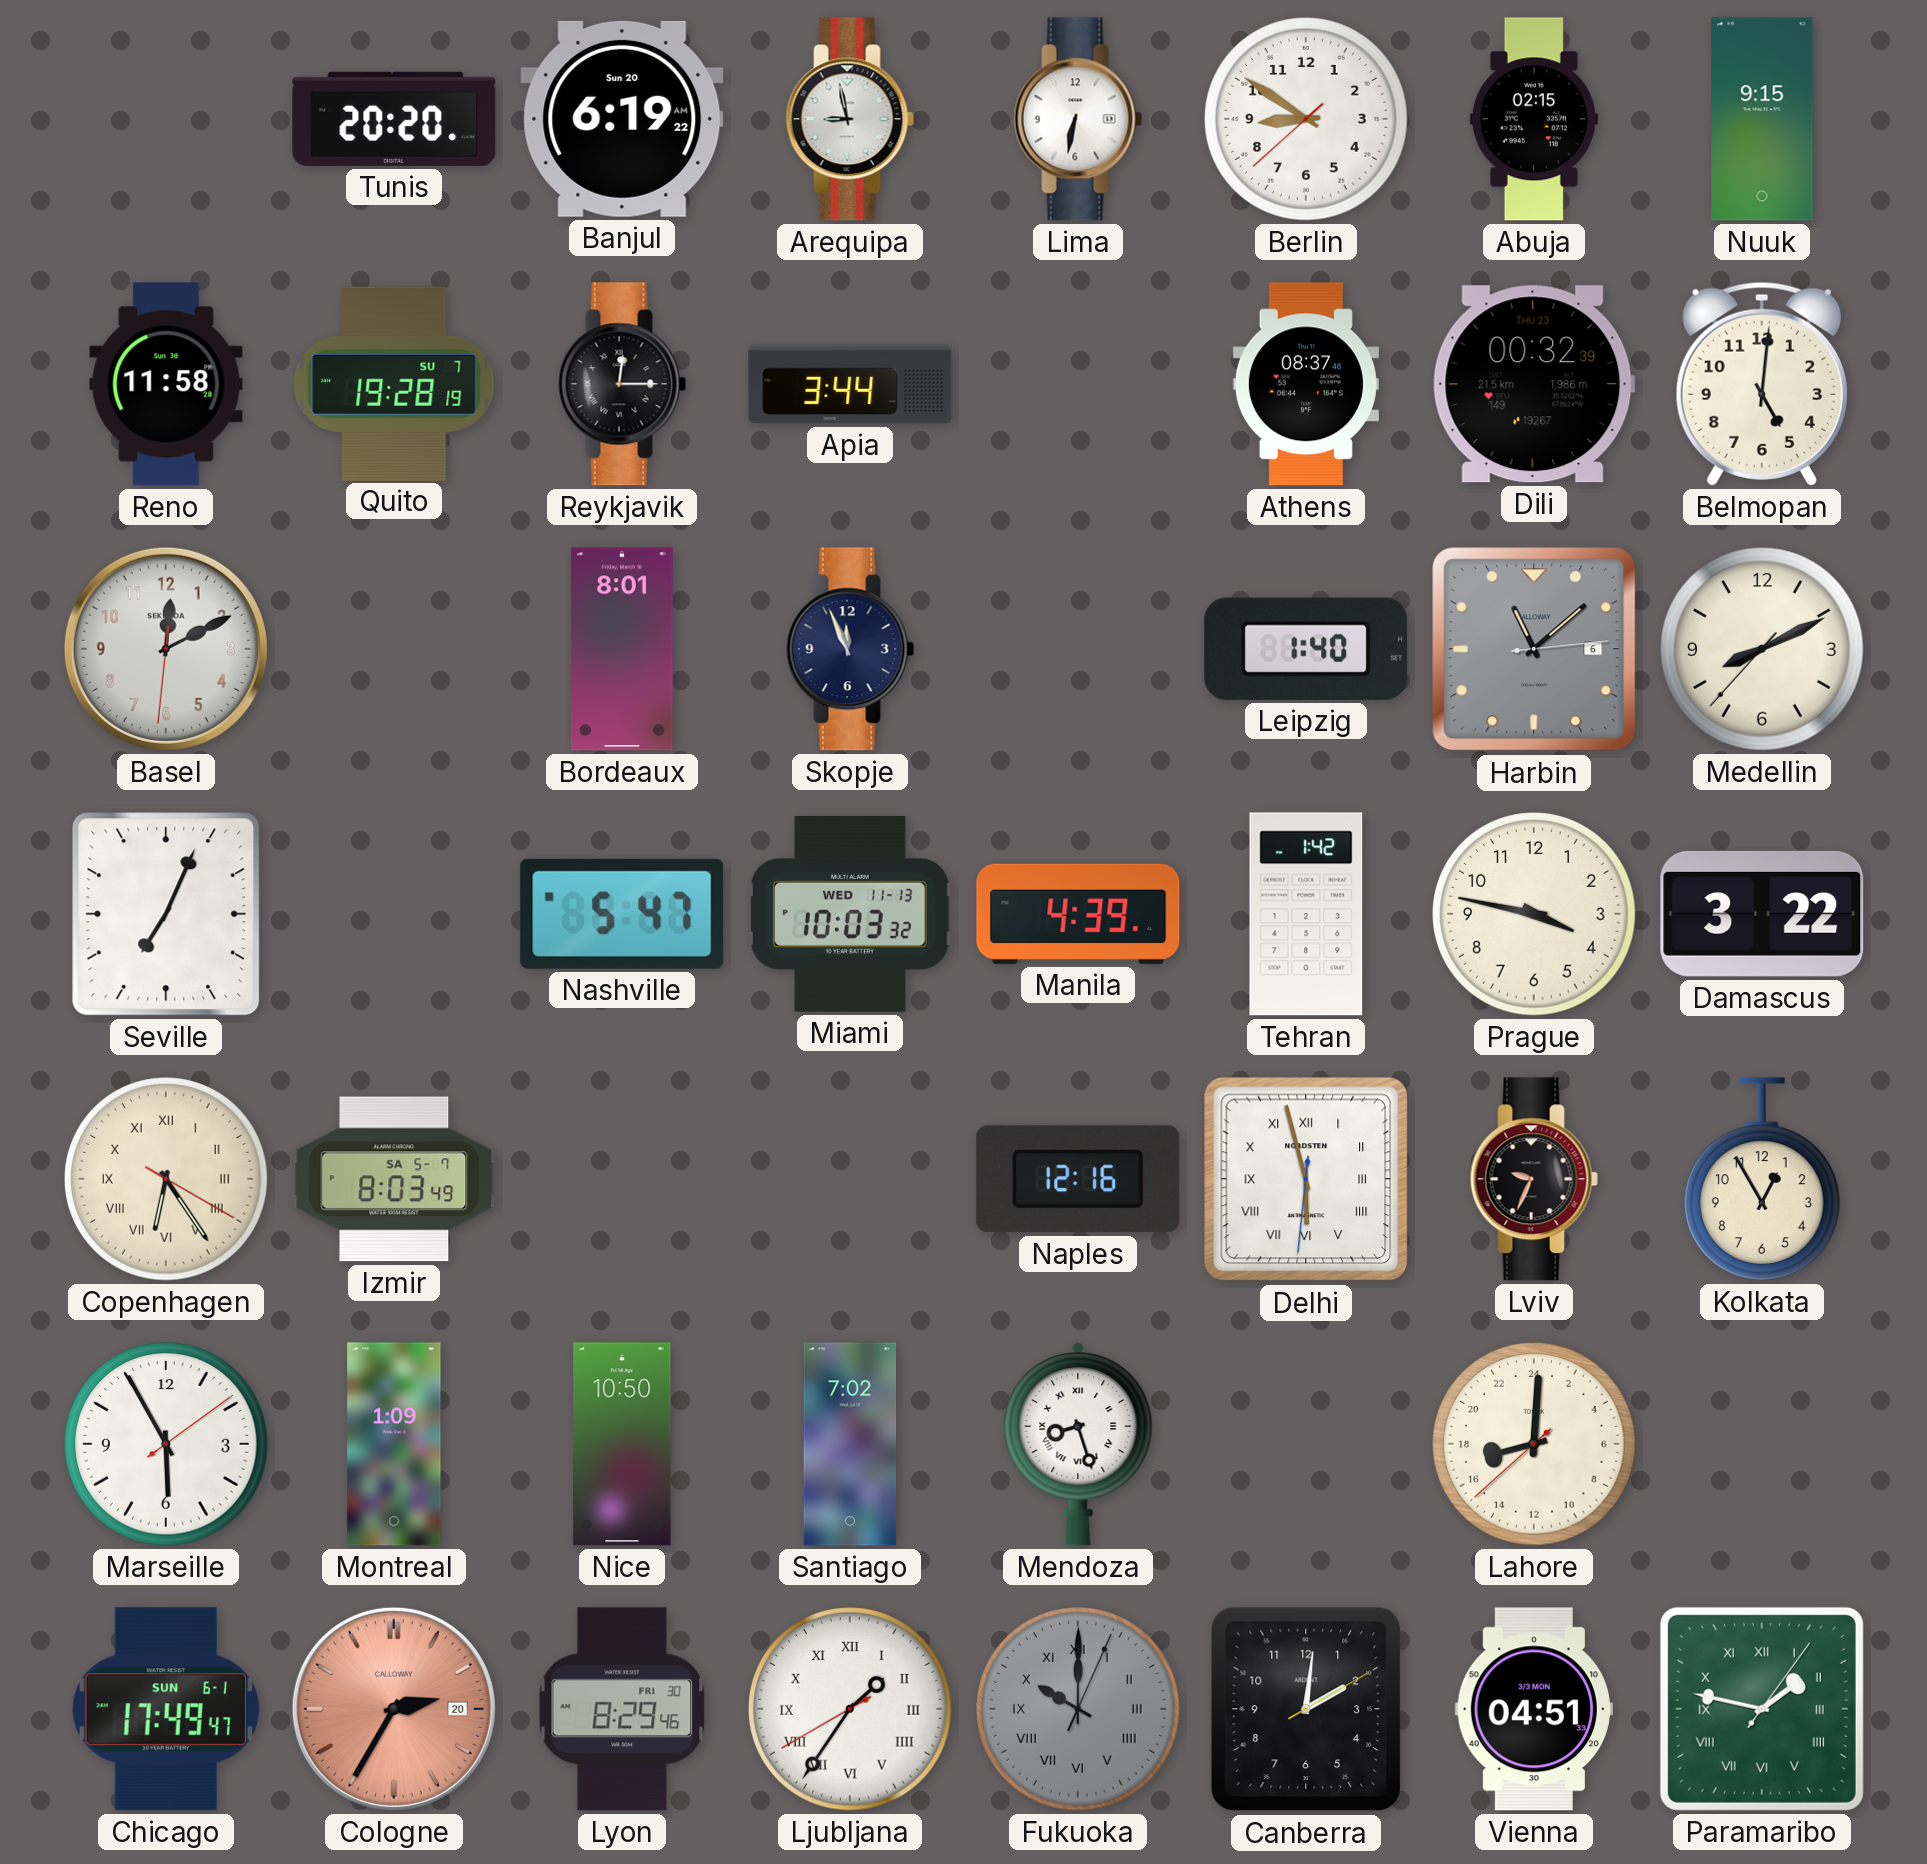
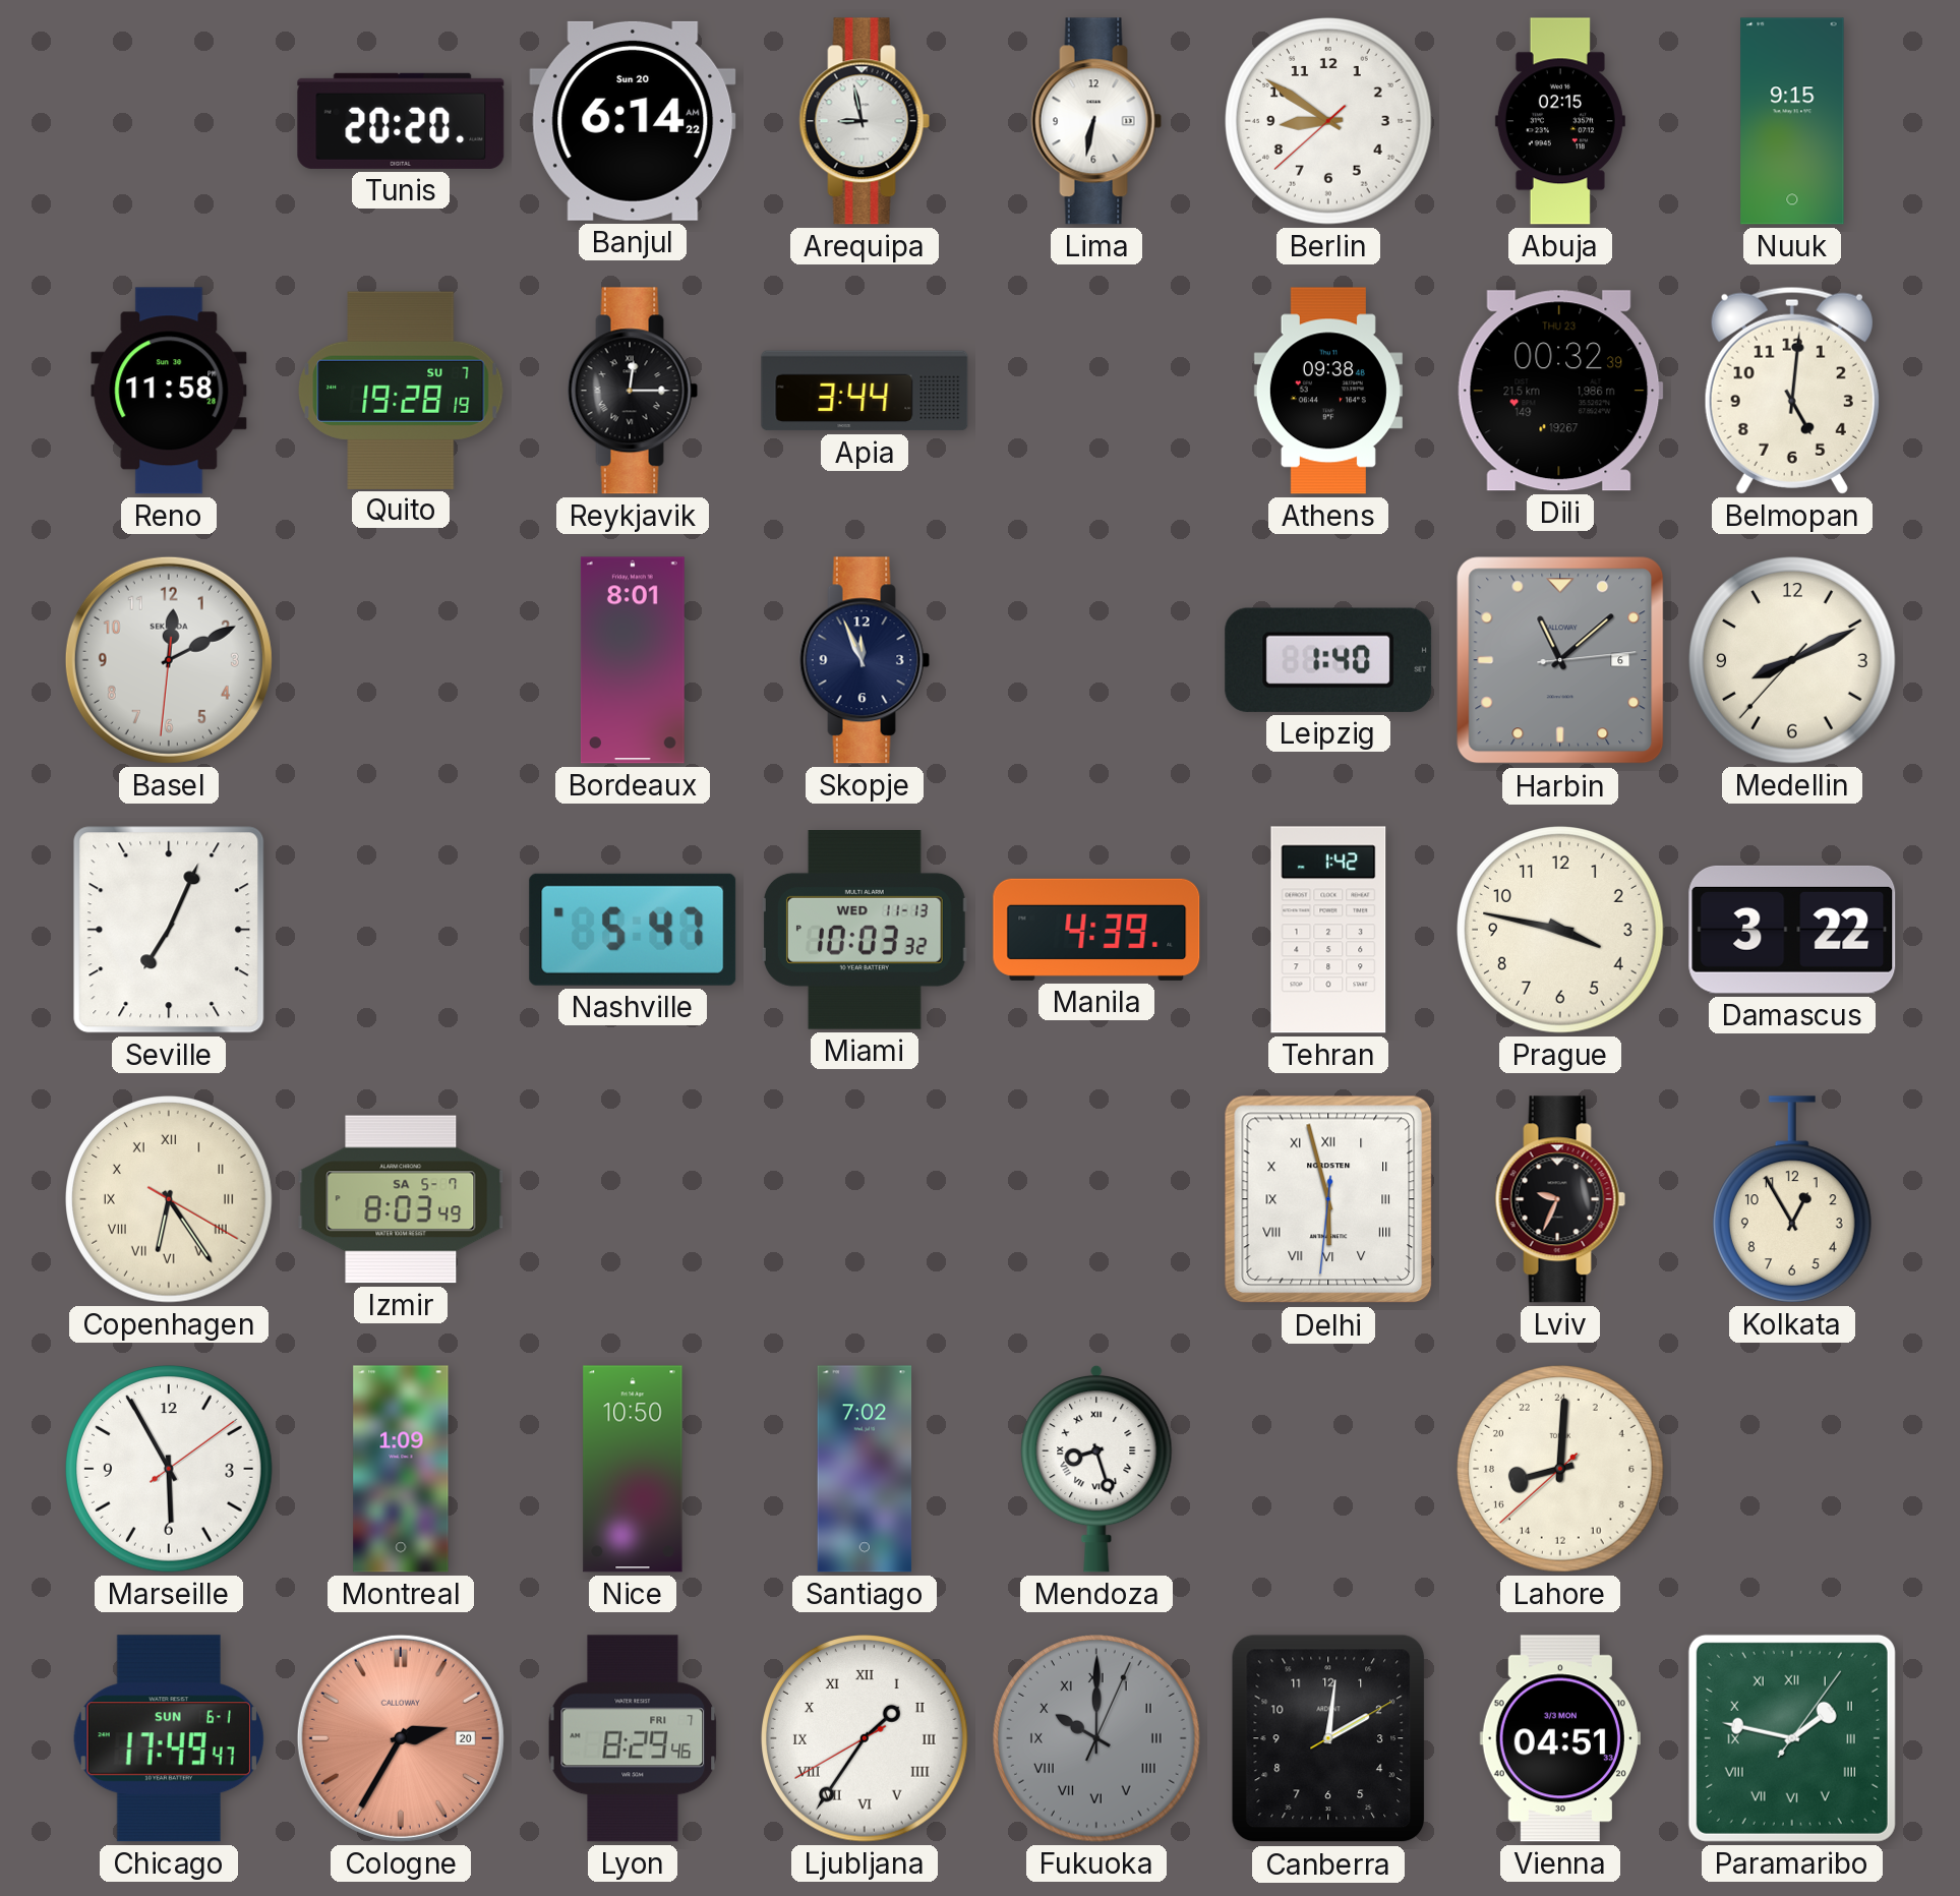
Banjul: 6:19 -> 6:14 (633, 121)
Athens: 08:37 -> 09:38 (1328, 391)
Naples: 12:16 -> none (1078, 1179)
Lyon date: FRI 30 -> FRI 7 (633, 1738)
